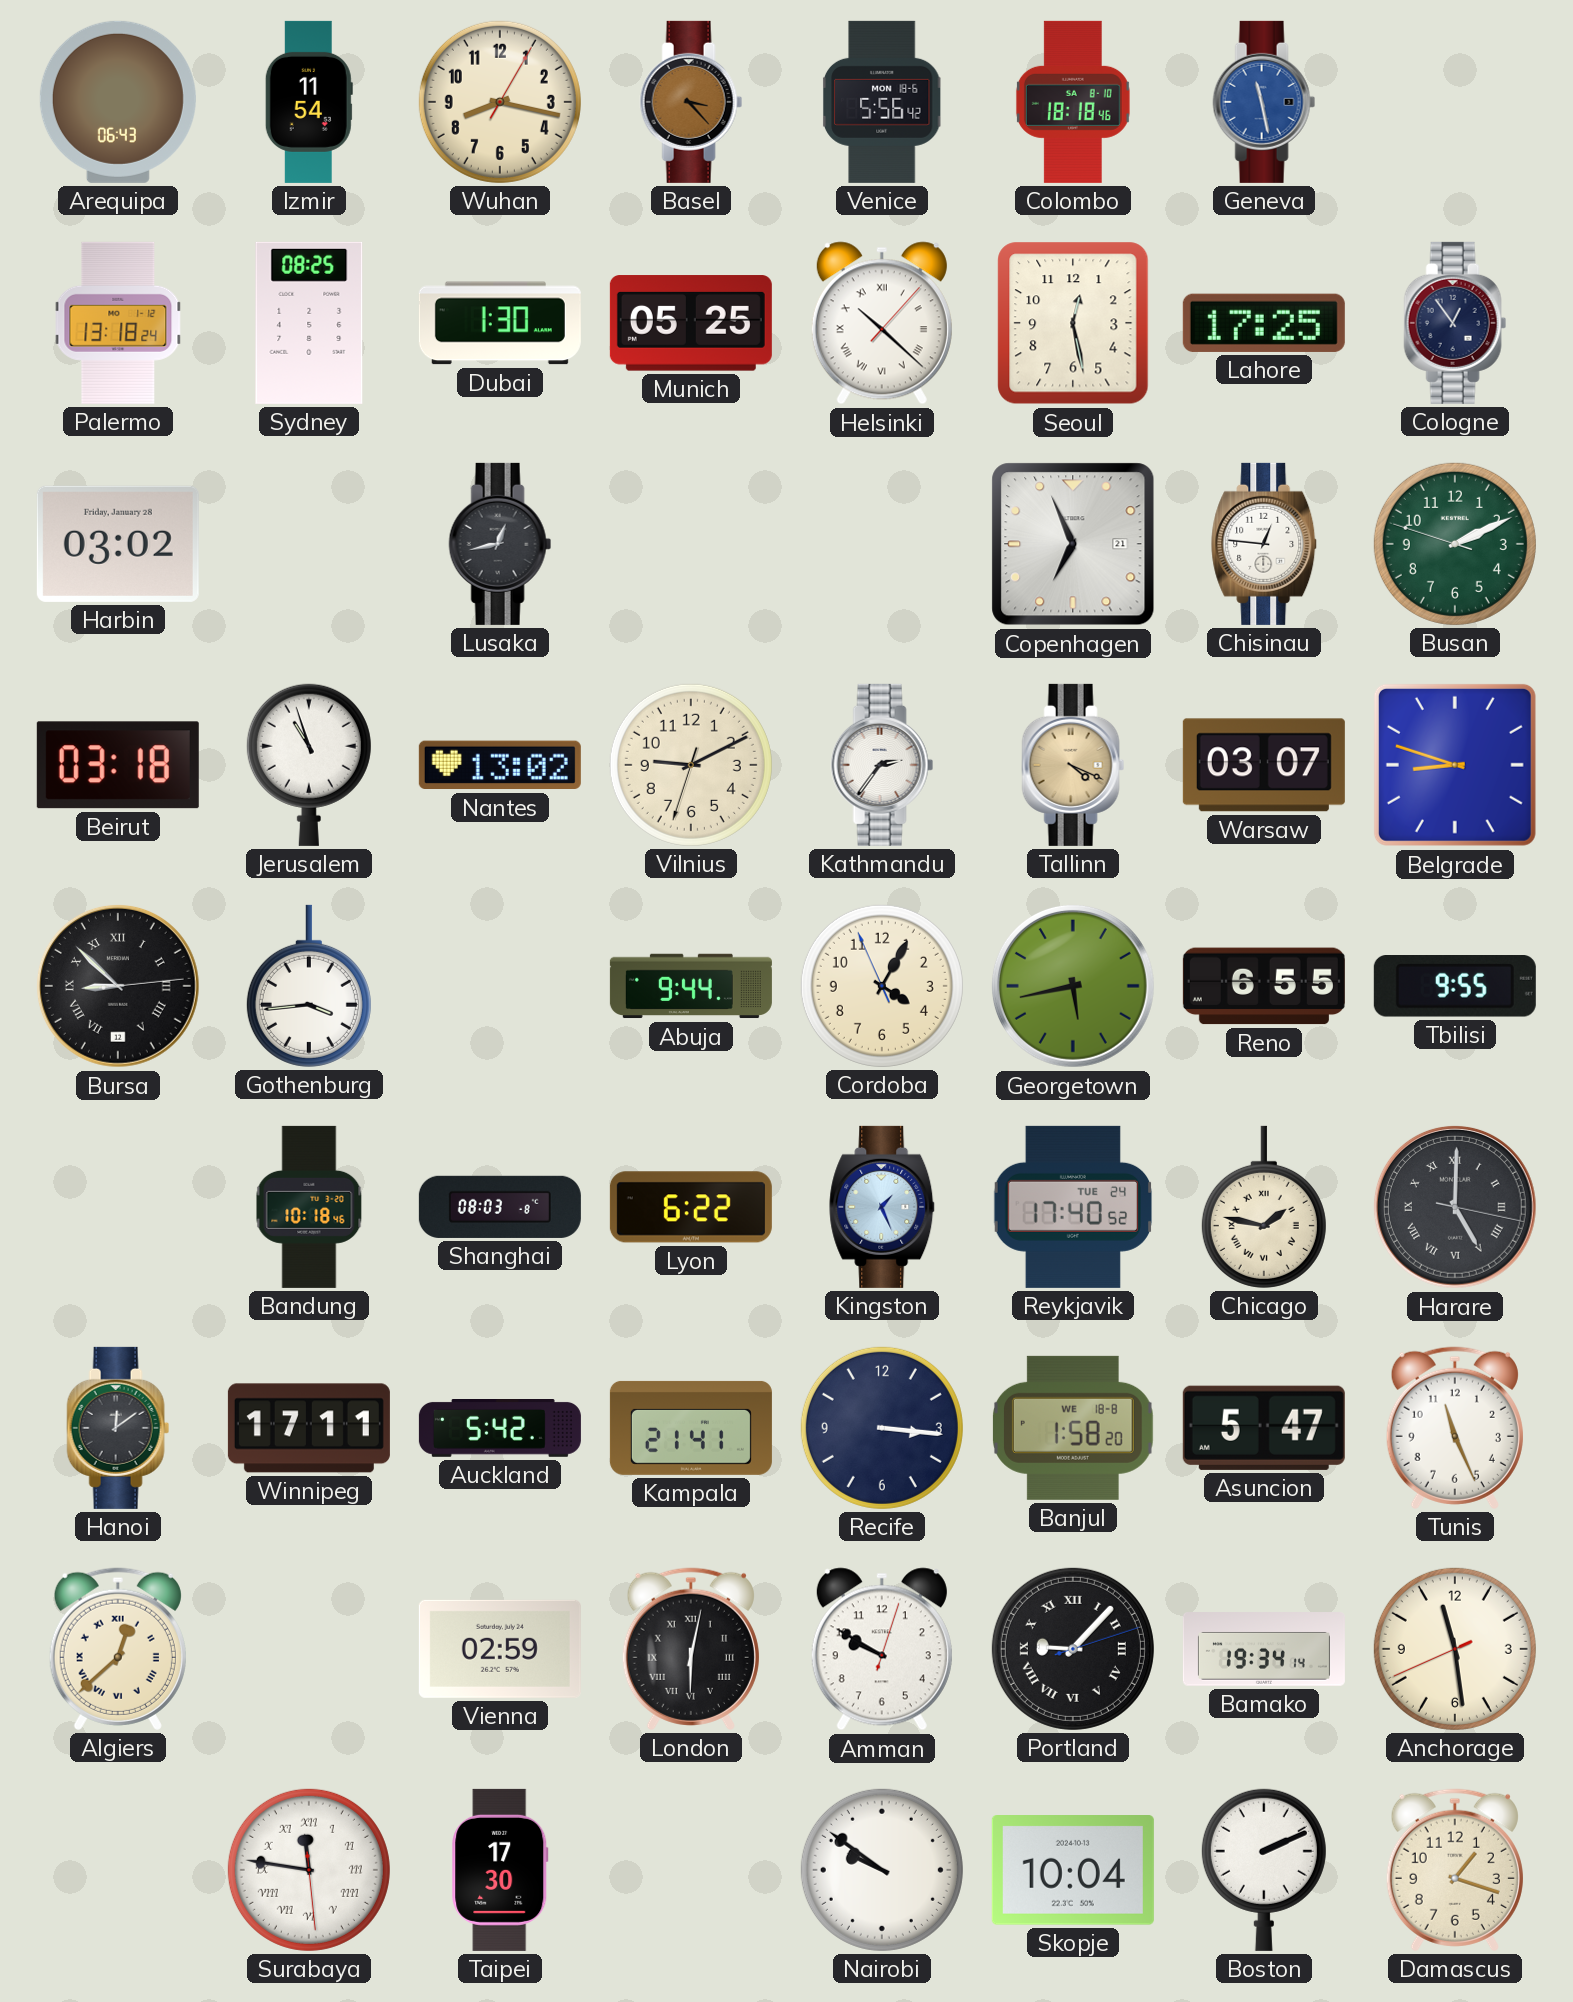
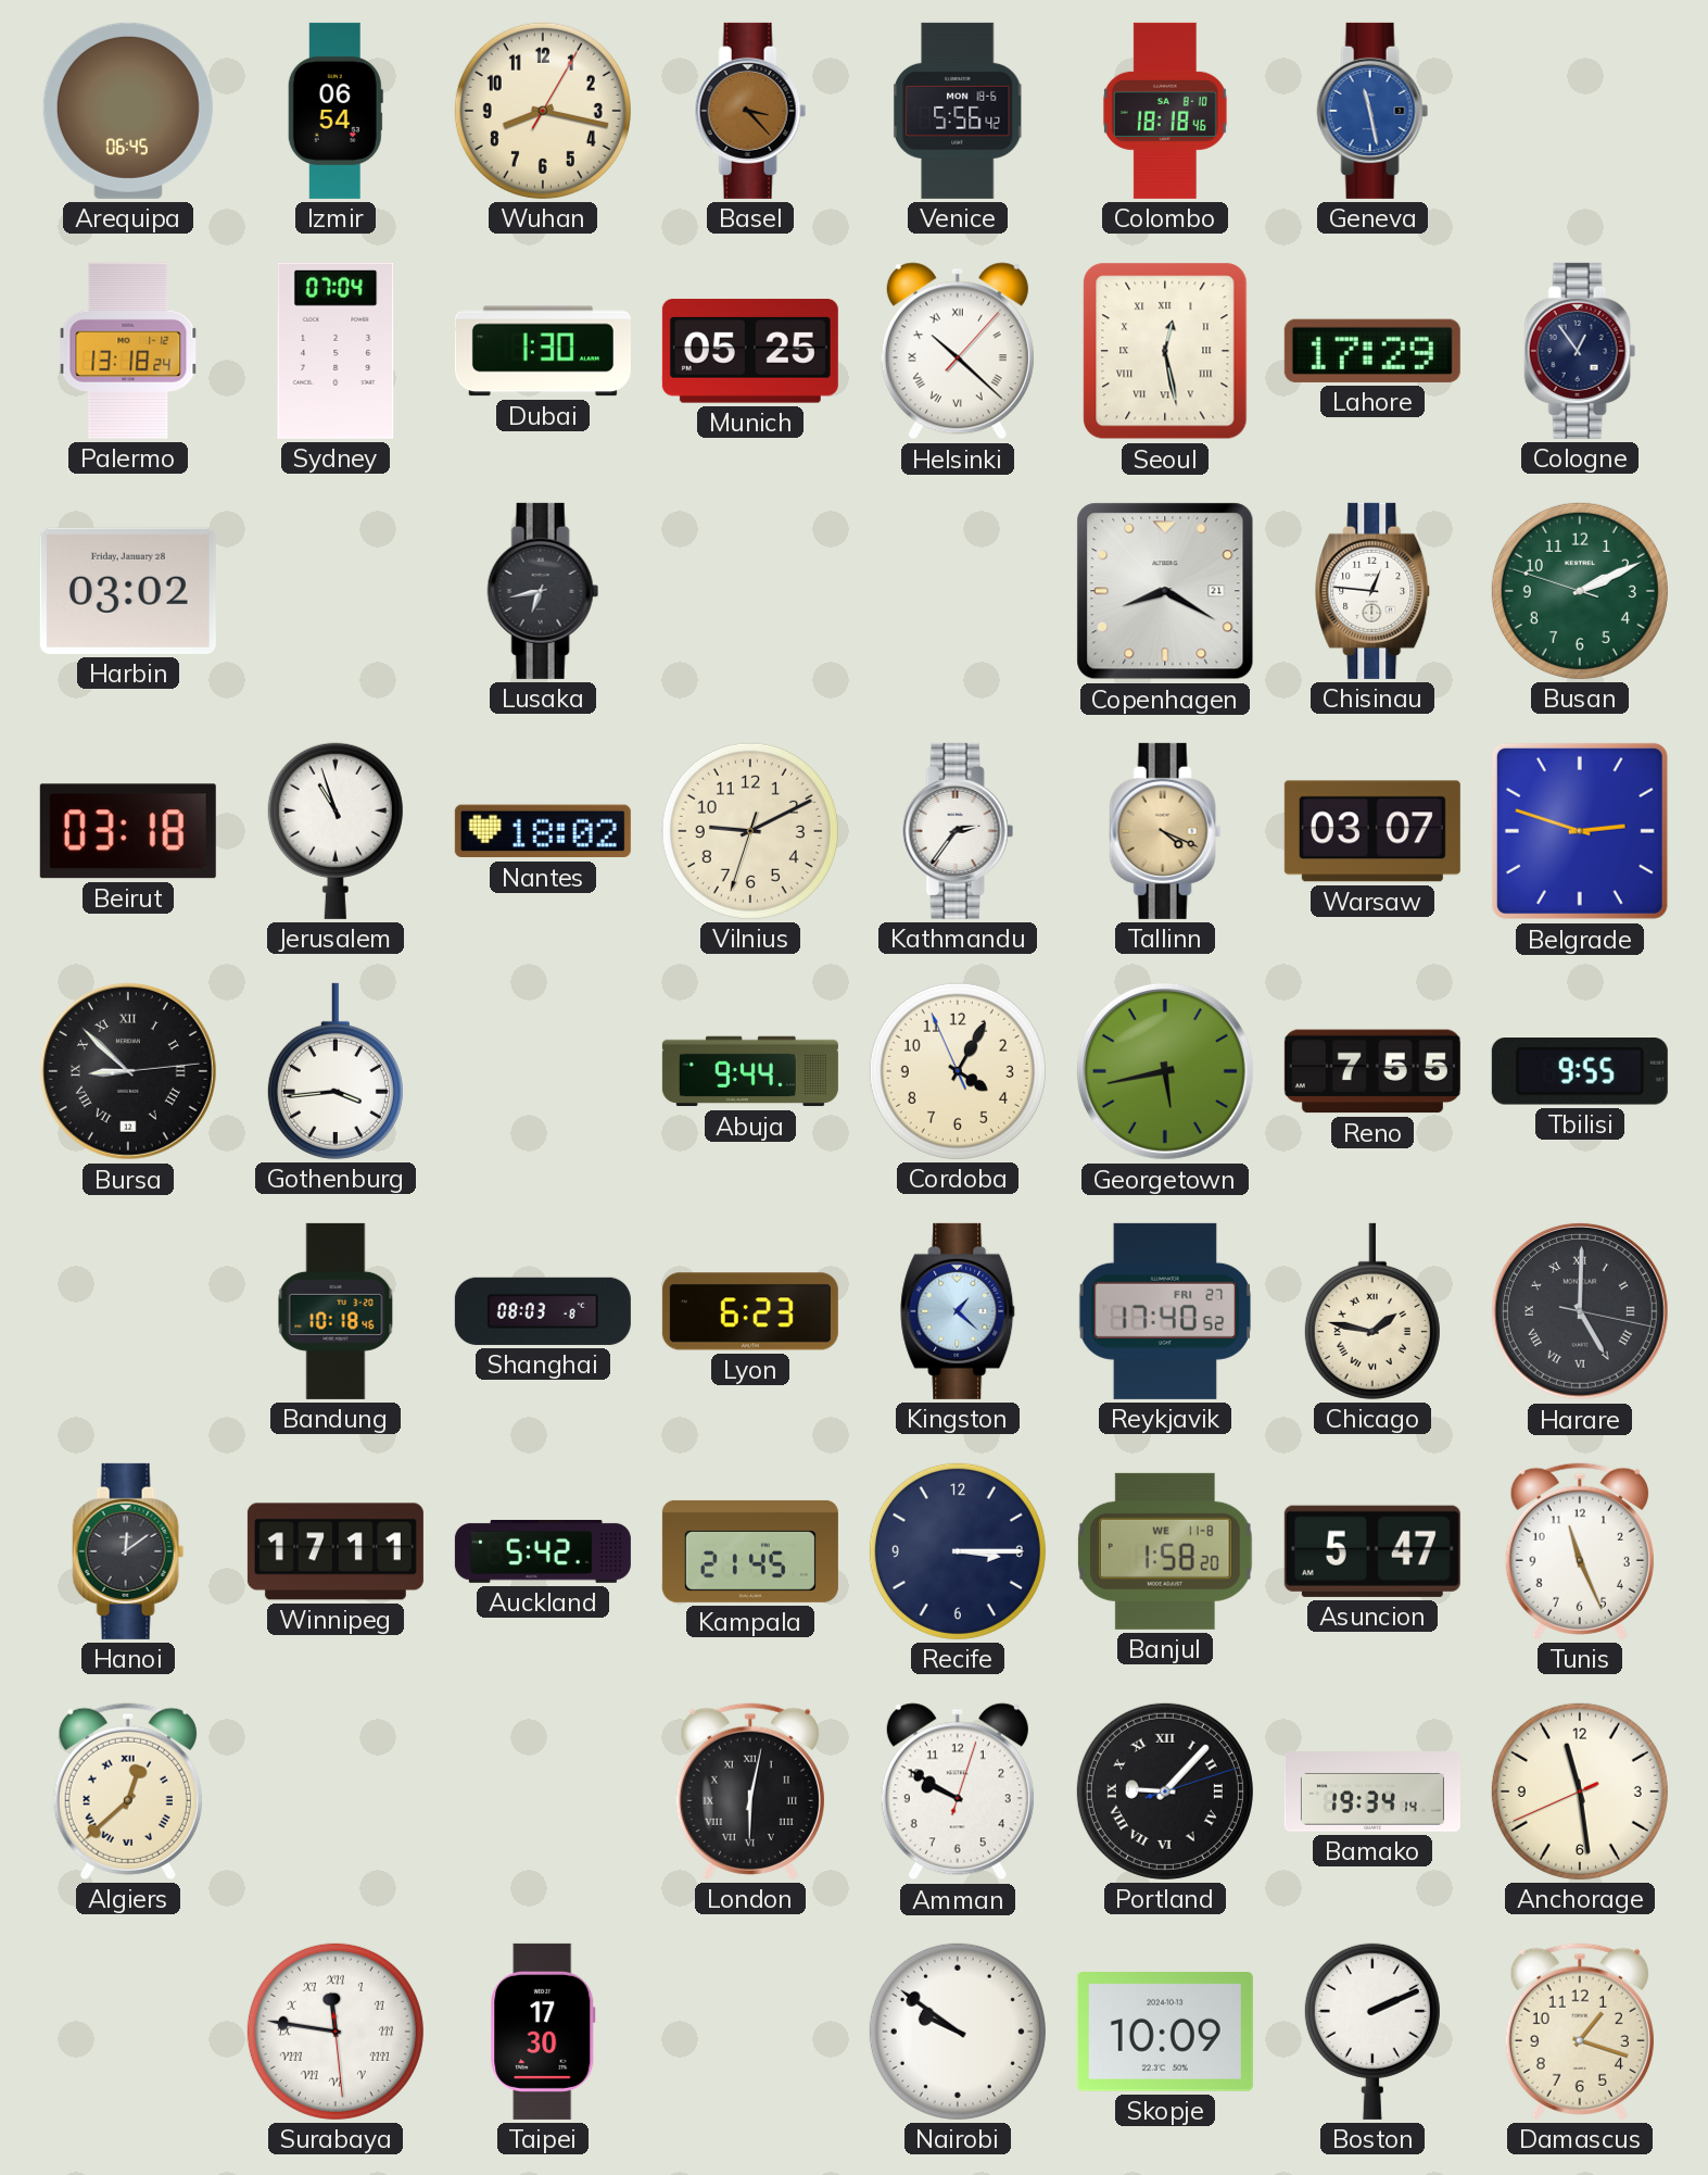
Arequipa: 06:43 -> 06:45 (128, 111)
Izmir: 11:54 -> 06:54 (336, 111)
Sydney: 08:25 -> 07:04 (336, 351)
Seoul numerals: Arabic -> Roman (1165, 351)
Lahore: 17:25 -> 17:29 (1372, 351)
Lusaka: 12:43 -> 6:43 (543, 591)
Copenhagen: 6:56 -> 8:20 (1165, 591)
Nantes: 13:02 -> 18:02 (543, 831)
Belgrade: 8:48 -> 2:48 (1580, 831)
Reno: 6:55 -> 7:55 (1372, 1071)
Lyon: 6:22 -> 6:23 (750, 1311)
Kingston: 1:26 -> 1:22 (959, 1311)
Reykjavik date: TUE 24 -> FRI 27 (1164, 1311)
Kampala: 21:41 -> 21:45 (750, 1551)
Recife: 3:16 -> 3:15 (958, 1551)
Banjul date: WE 18-8 -> WE 11-8 (1165, 1551)
Vienna: 02:59 -> none (500, 1649)
Skopje: 10:04 -> 10:09 (1165, 2033)
